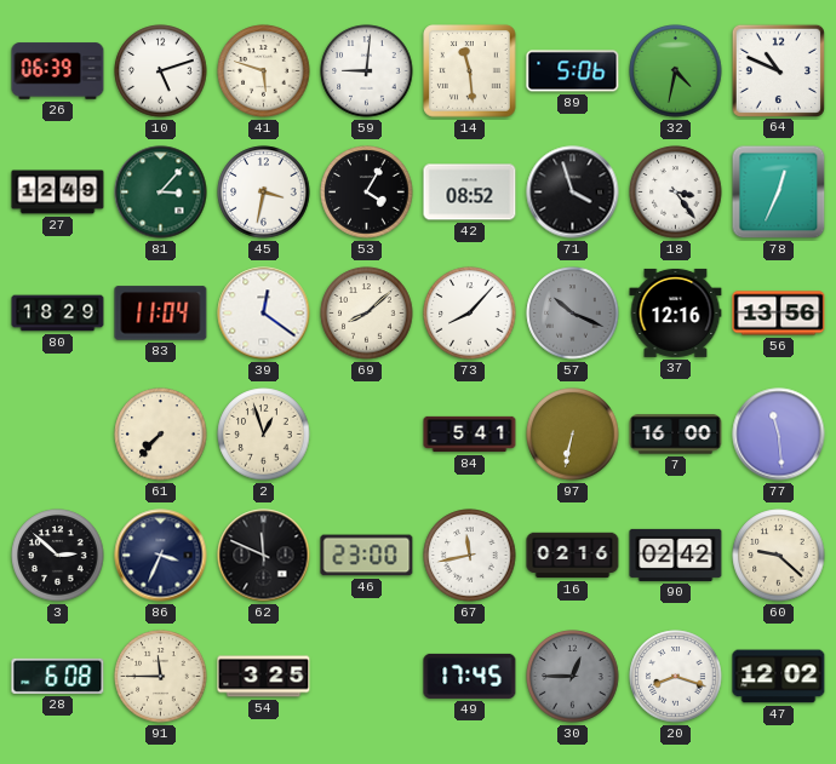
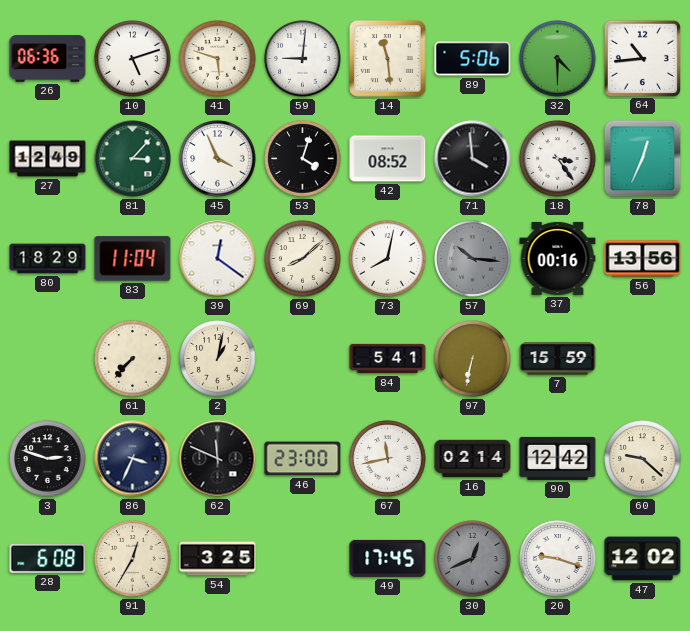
26: 06:39 -> 06:36 (48, 59)
32: 4:32 -> 4:30 (558, 59)
64: 10:49 -> 10:44 (642, 58)
45: 3:32 -> 3:56 (218, 159)
53: 4:05 -> 4:03 (303, 159)
71: 3:57 -> 3:59 (473, 159)
73: 8:07 -> 8:02 (388, 259)
57: 10:19 -> 10:16 (473, 259)
37: 12:16 -> 00:16 (558, 258)
2: 12:57 -> 1:02 (218, 359)
7: 16:00 -> 15:59 (558, 359)
77: 11:29 -> none (779, 435)
3: 2:52 -> 2:48 (48, 459)
16: 02:16 -> 02:14 (473, 459)
90: 02:42 -> 12:42 (558, 458)
91: 11:45 -> 12:35 (133, 559)
30: 12:45 -> 12:41 (473, 559)
20: 8:18 -> 9:18 (558, 559)
